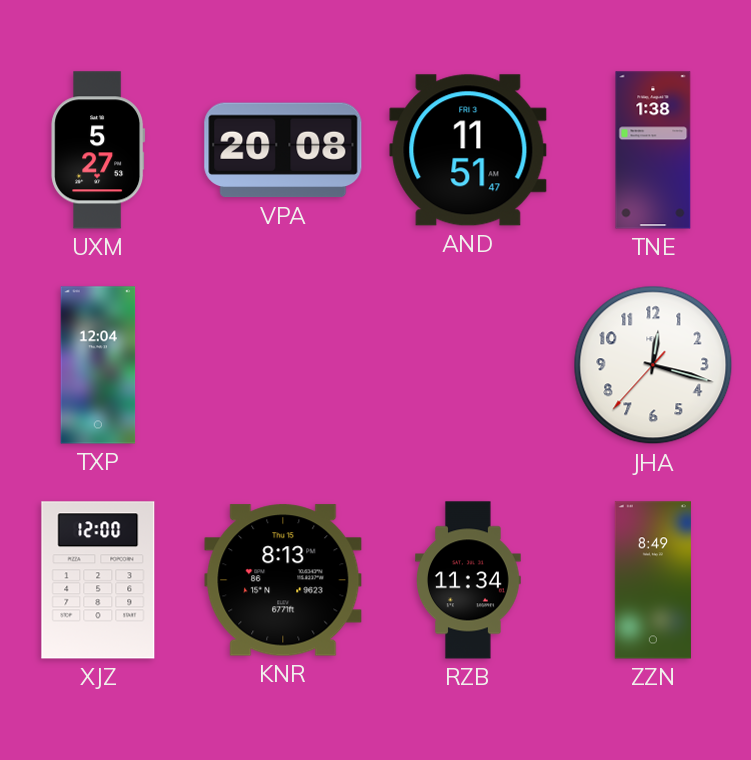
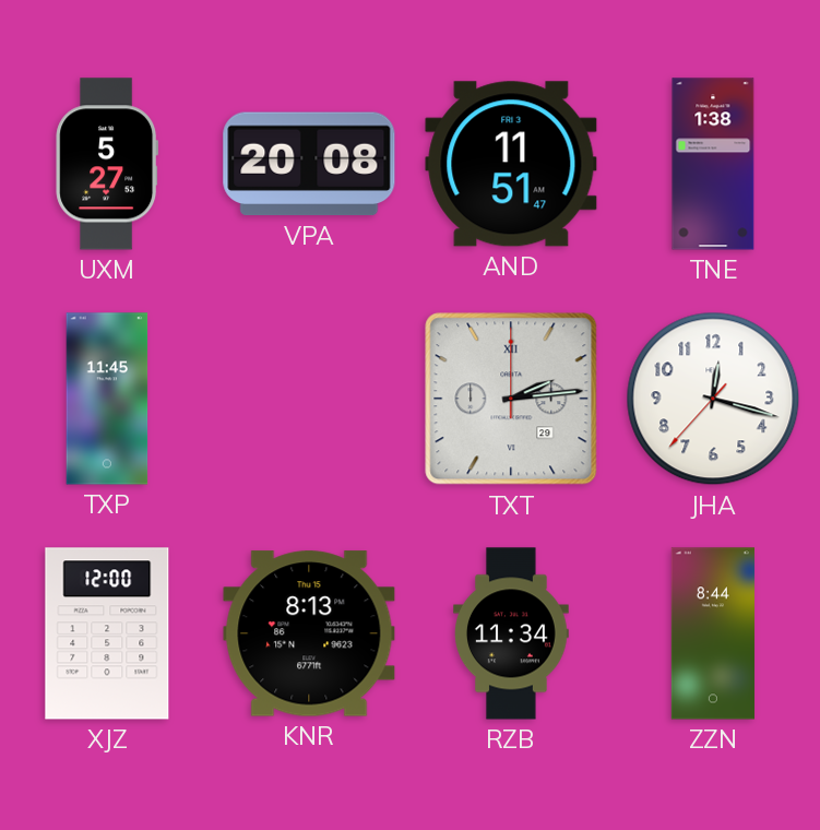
TXP: 12:04 -> 11:45 (107, 399)
TXT: none -> 2:14 (511, 399)
ZZN: 8:49 -> 8:44 (713, 633)
